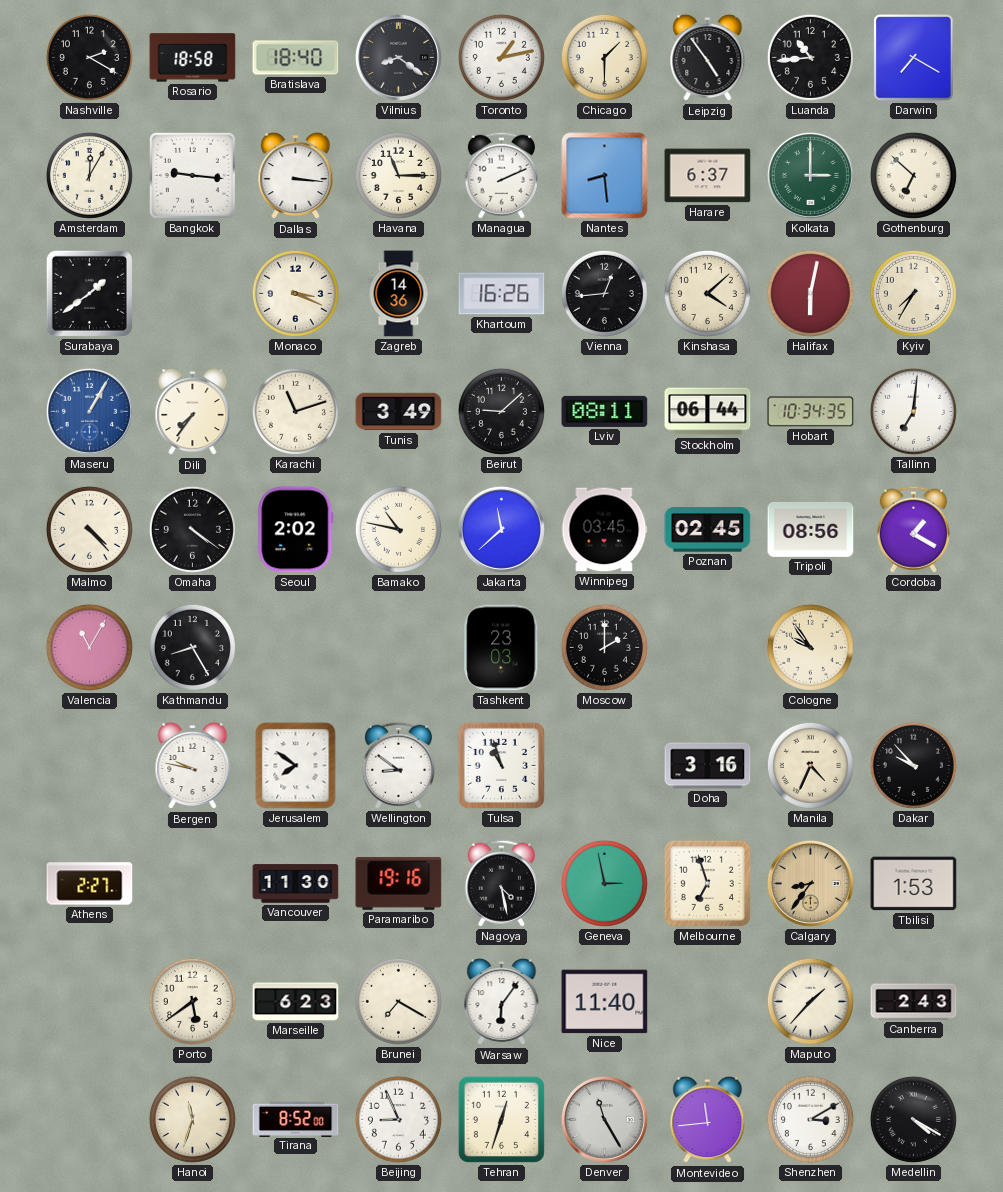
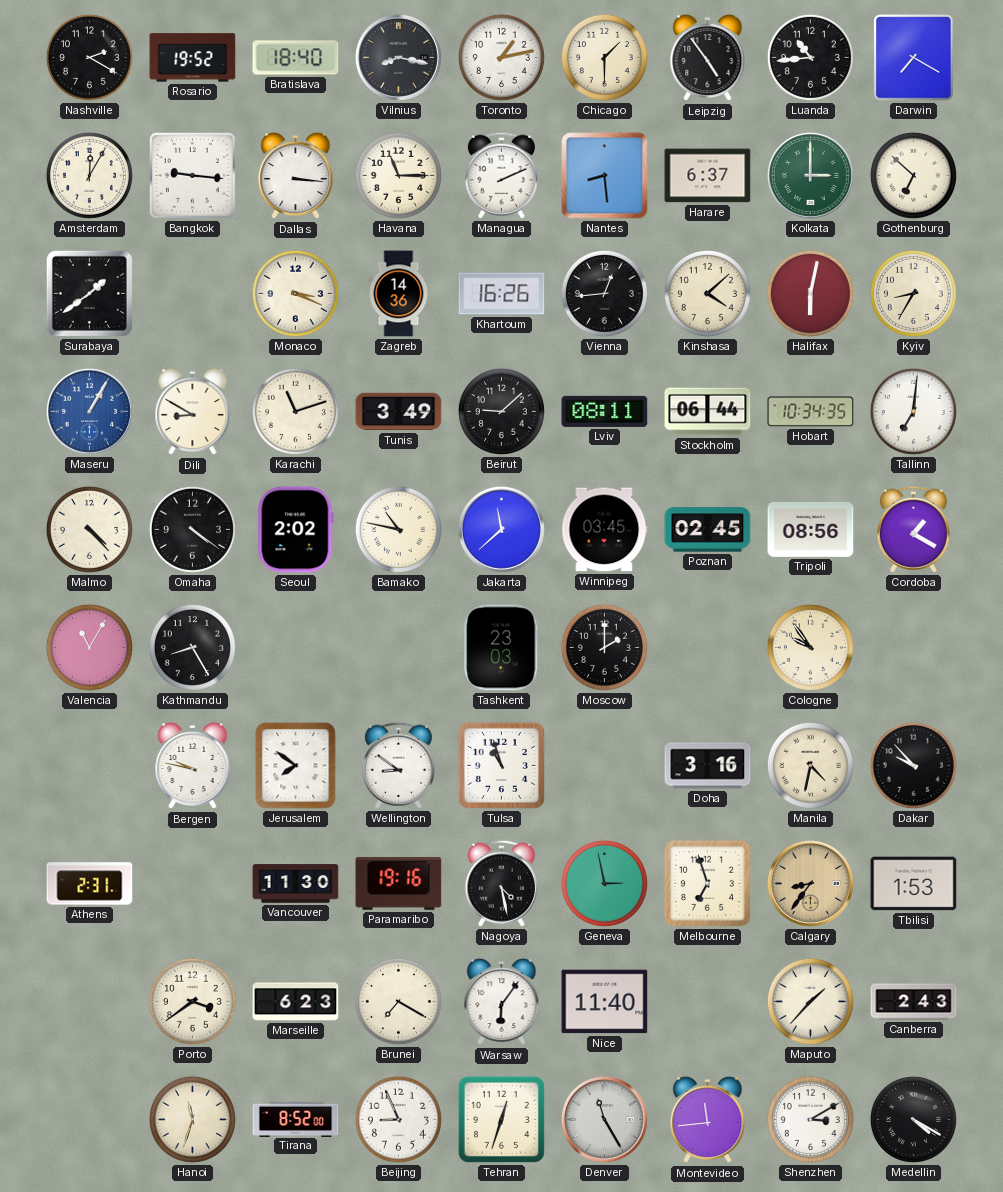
Rosario: 18:58 -> 19:52 (193, 58)
Vilnius: 8:21 -> 8:17 (398, 57)
Kyiv: 7:35 -> 8:35 (913, 293)
Dili: 7:36 -> 8:50 (193, 412)
Manila: 4:34 -> 4:32 (810, 765)
Athens: 2:27 -> 2:31 (90, 884)
Porto: 5:39 -> 3:39 (192, 1001)
